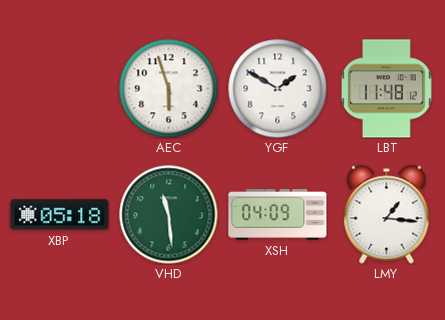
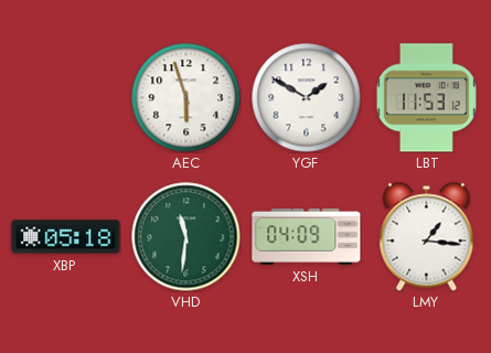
LBT: 11:48 -> 11:53 (426, 98)
VHD: 11:29 -> 11:31 (186, 237)
